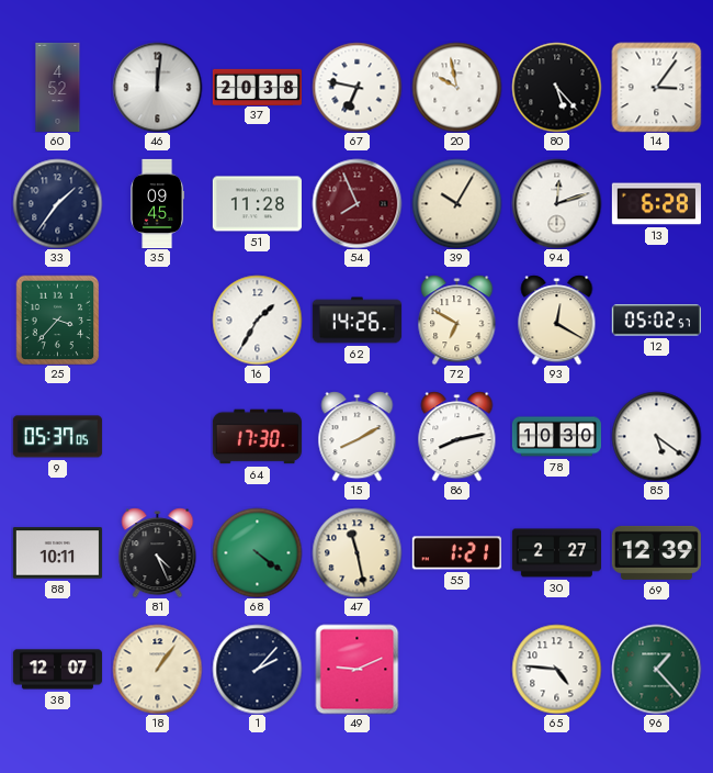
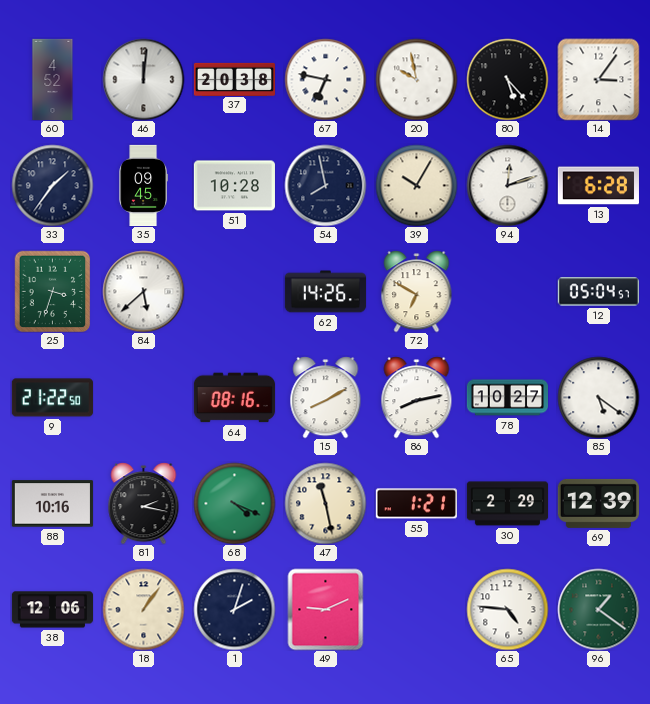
51: 11:28 -> 10:28 (234, 186)
54: 7:56 -> 7:58 (325, 185)
54 dial: burgundy -> navy (325, 185)
25: 3:37 -> 3:33 (53, 291)
84: none -> 5:38 (143, 291)
16: 1:35 -> none (257, 320)
93: 12:20 -> none (557, 320)
12: 05:02 -> 05:04 (598, 292)
9: 05:37 -> 21:22 (52, 398)
64: 17:30 -> 08:16 (234, 398)
78: 10:30 -> 10:27 (507, 398)
88: 10:11 -> 10:16 (52, 504)
81: 4:26 -> 2:17 (144, 503)
68: 4:21 -> 4:19 (234, 503)
30: 2:27 -> 2:29 (507, 504)
38: 12:07 -> 12:06 (52, 610)
1: 2:07 -> 2:03 (234, 609)
96: 1:23 -> 1:21 (598, 609)
